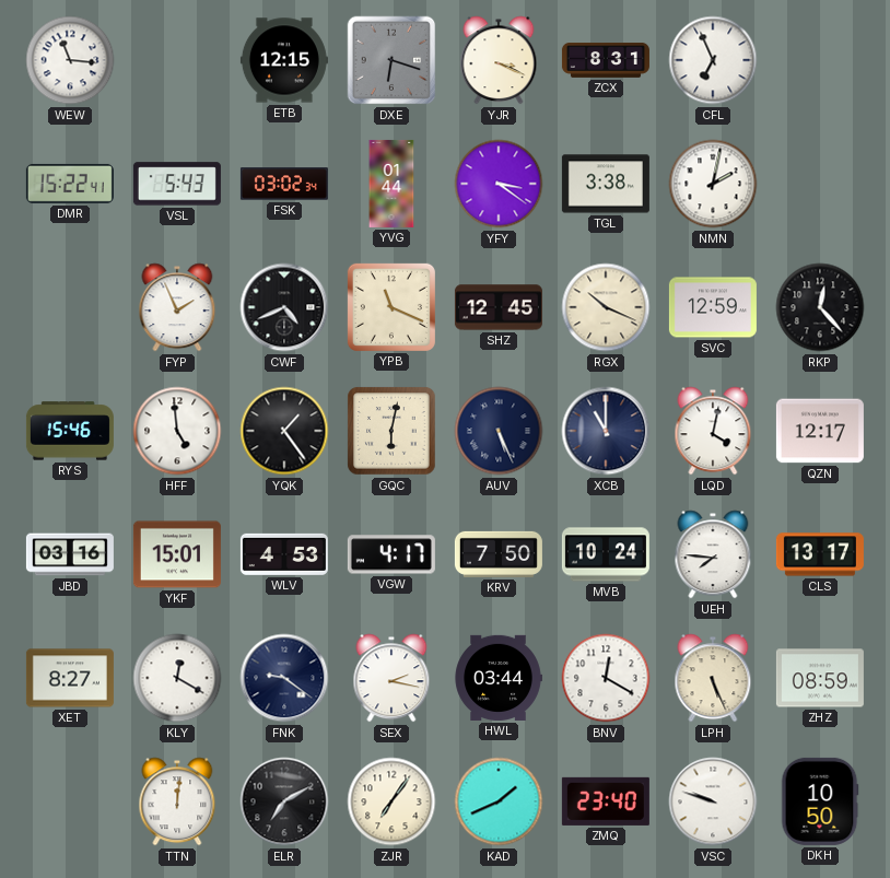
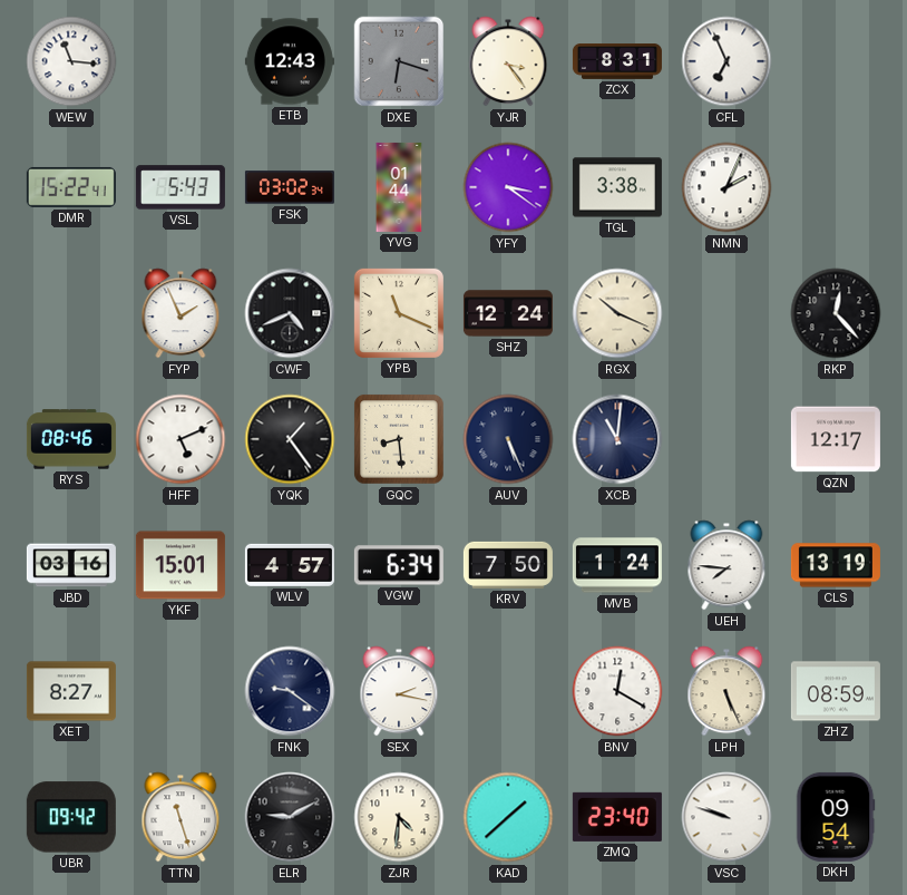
ETB: 12:15 -> 12:43 (290, 61)
YJR: 3:19 -> 3:24 (508, 61)
NMN: 2:02 -> 2:04 (726, 187)
SHZ: 12:45 -> 12:24 (508, 313)
SVC: 12:59 -> none (713, 307)
RYS: 15:46 -> 08:46 (71, 439)
HFF: 4:59 -> 5:11 (181, 439)
GQC: 6:02 -> 8:29 (399, 439)
XCB: 11:00 -> 11:01 (617, 439)
LQD: 4:02 -> none (713, 431)
WLV: 4:53 -> 4:57 (290, 565)
VGW: 4:17 -> 6:34 (399, 565)
MVB: 10:24 -> 1:24 (617, 565)
CLS: 13:17 -> 13:19 (836, 565)
KLY: 12:20 -> none (177, 678)
HWL: 03:44 -> none (499, 678)
UBR: none -> 09:42 (71, 817)
TTN: 12:01 -> 11:27 (181, 817)
ELR: 7:10 -> 9:10 (290, 817)
ZJR: 7:06 -> 4:31 (399, 817)
KAD: 1:41 -> 1:38 (508, 817)
DKH: 10:50 -> 09:54 (836, 817)
